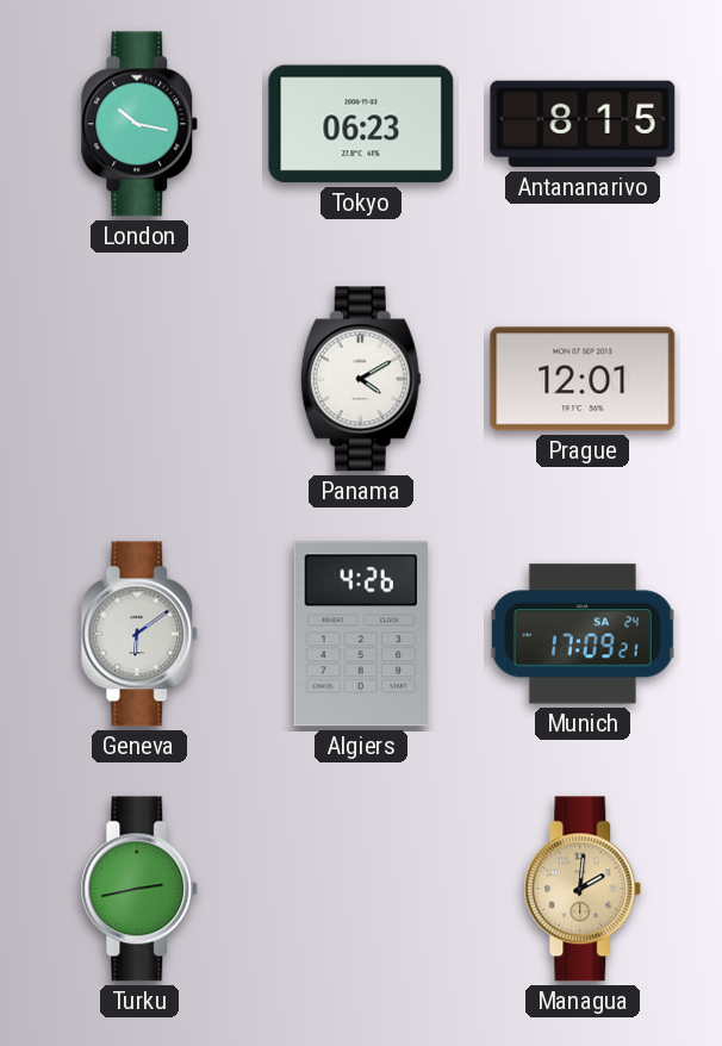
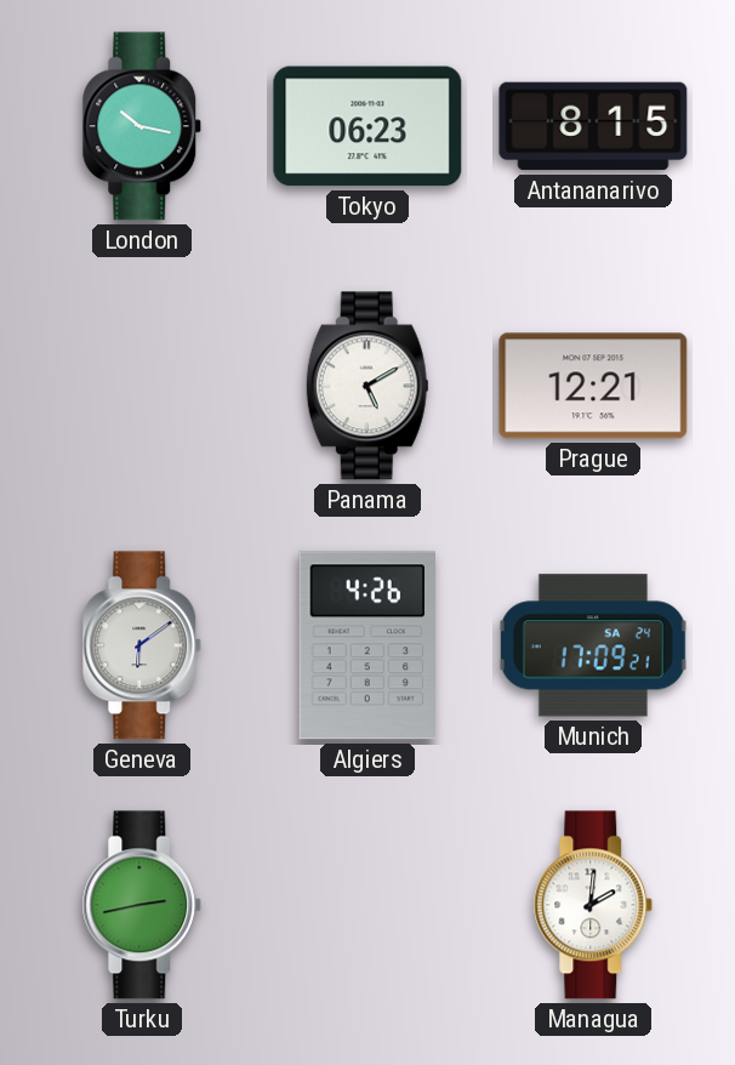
Panama: 4:10 -> 5:10 (367, 386)
Prague: 12:01 -> 12:21 (593, 386)
Managua dial: champagne -> white (593, 905)
